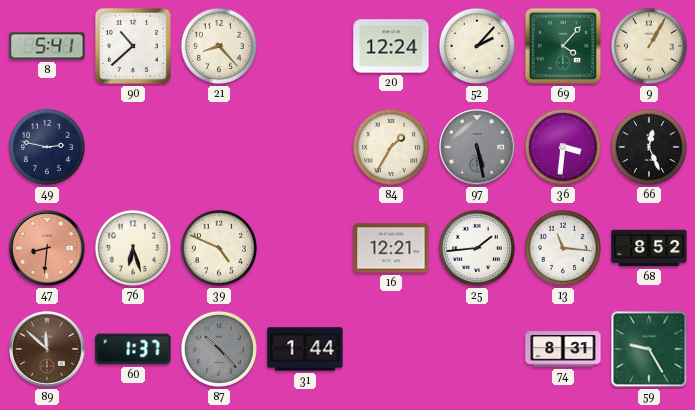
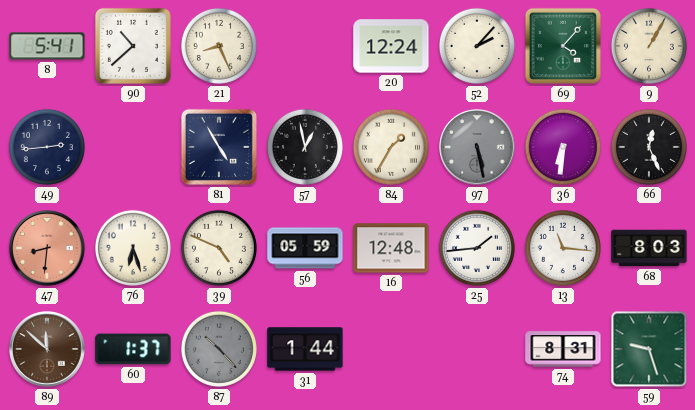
21: 8:23 -> 8:26 (219, 46)
49: 2:47 -> 2:44 (47, 147)
81: none -> 4:55 (219, 147)
57: none -> 12:58 (305, 147)
36: 3:31 -> 6:31 (563, 147)
56: none -> 05:59 (305, 248)
16: 12:21 -> 12:48 (391, 248)
68: 8:52 -> 8:03 (649, 248)
59: 9:25 -> 9:27 (649, 349)
